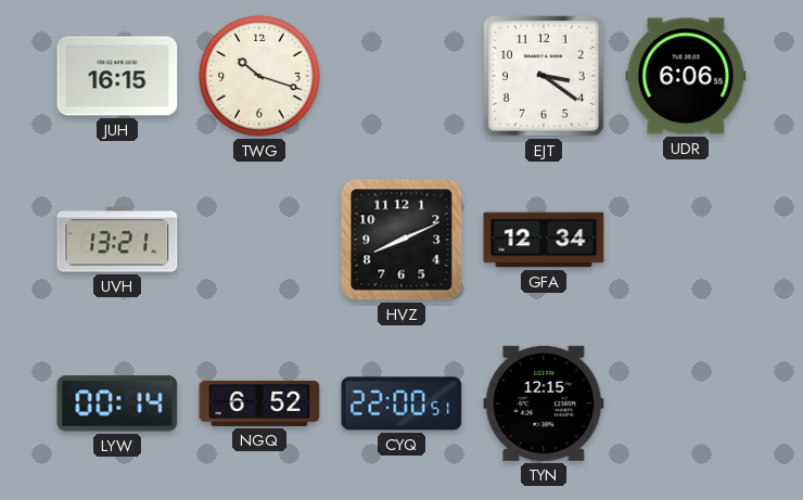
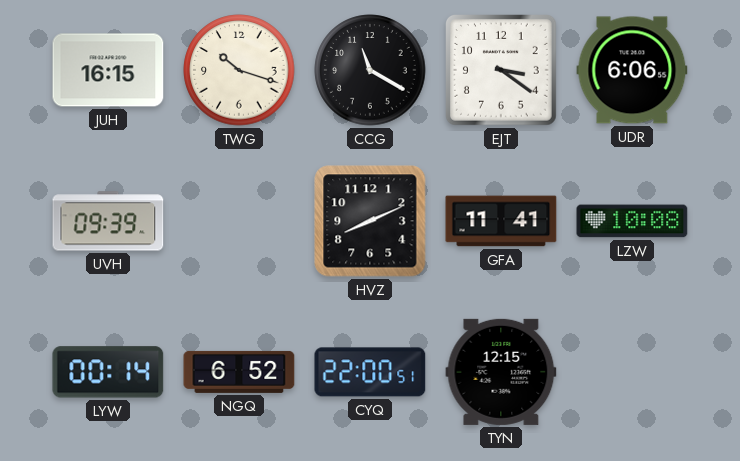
CCG: none -> 11:20 (370, 70)
UVH: 13:21 -> 09:39 (108, 221)
GFA: 12:34 -> 11:41 (501, 221)
LZW: none -> 10:08 (632, 221)
